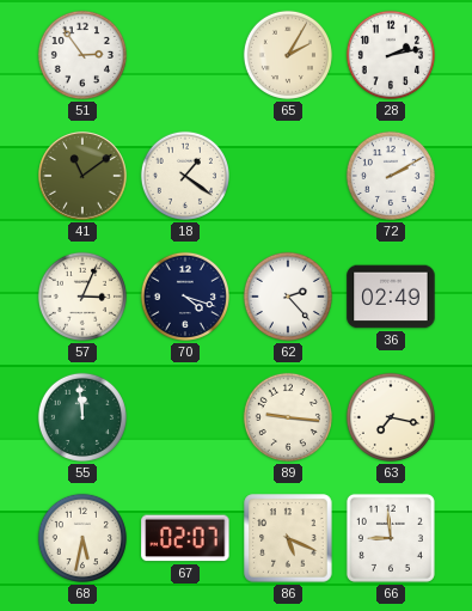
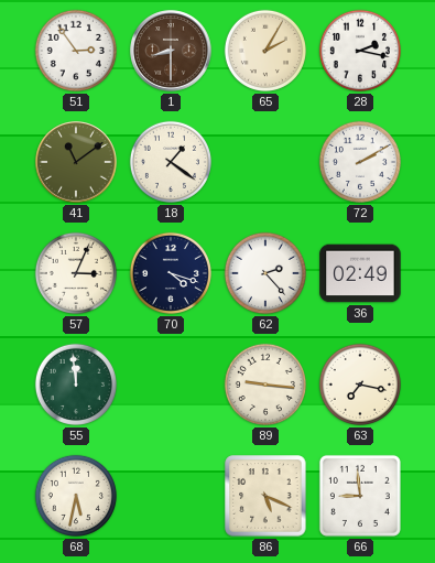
1: none -> 8:30 (171, 51)
28: 2:13 -> 2:17 (360, 51)
67: 02:07 -> none (185, 538)
